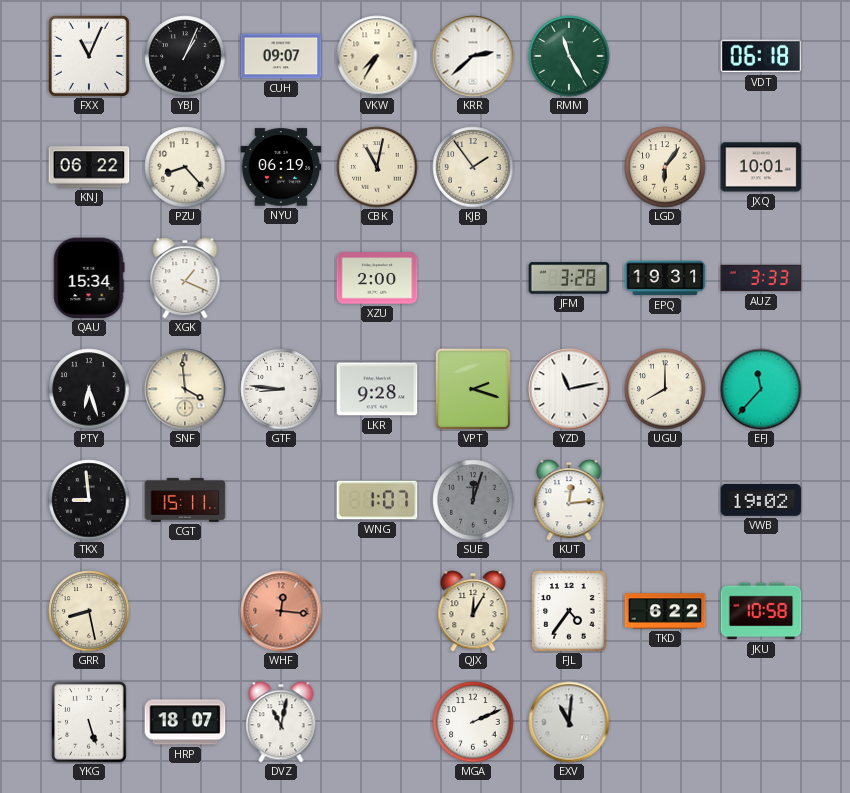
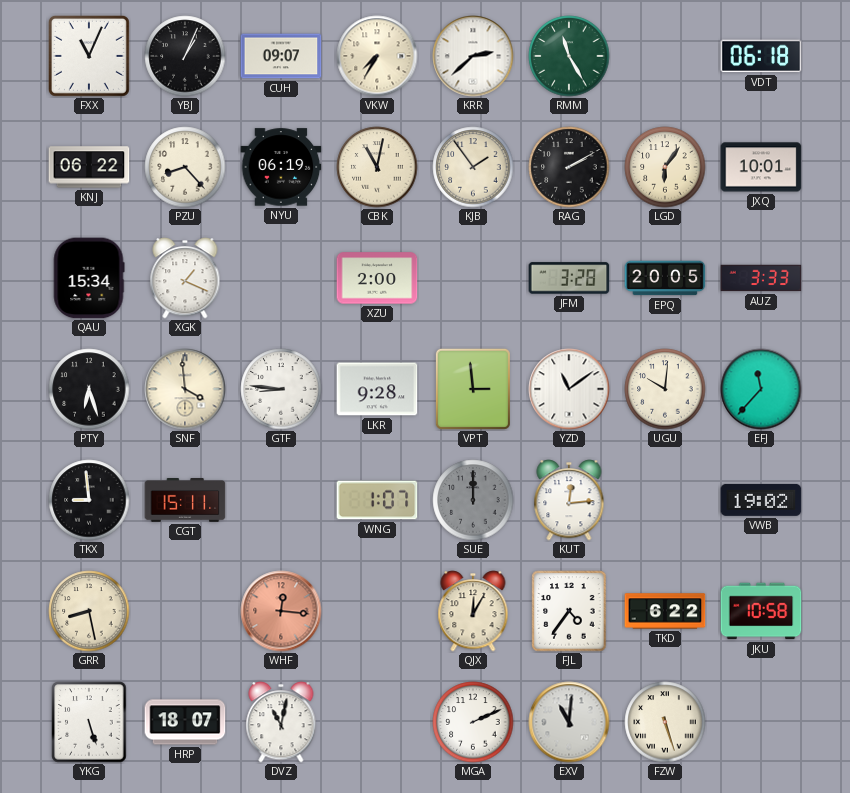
RAG: none -> 2:10 (569, 167)
EPQ: 19:31 -> 20:05 (665, 278)
VPT: 2:18 -> 2:59 (473, 389)
YZD: 11:13 -> 11:09 (569, 389)
UGU: 8:00 -> 10:01 (665, 389)
SUE: 12:03 -> 12:00 (473, 500)
FZW: none -> 5:27 (665, 722)
